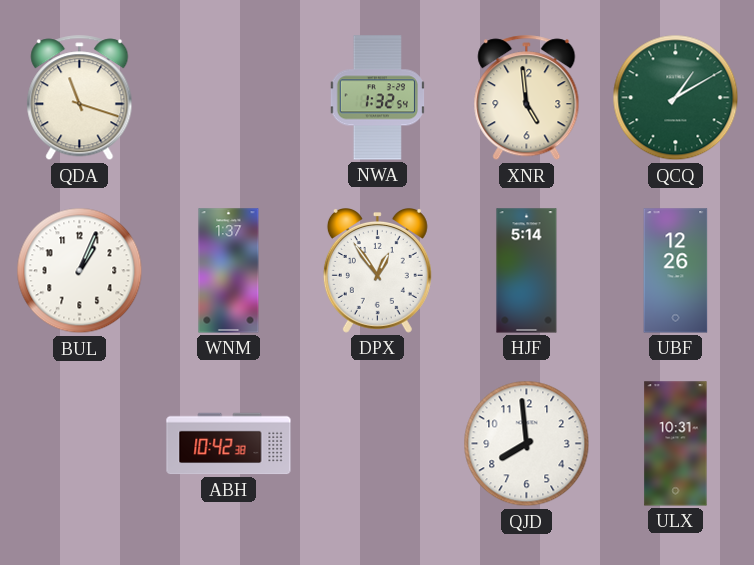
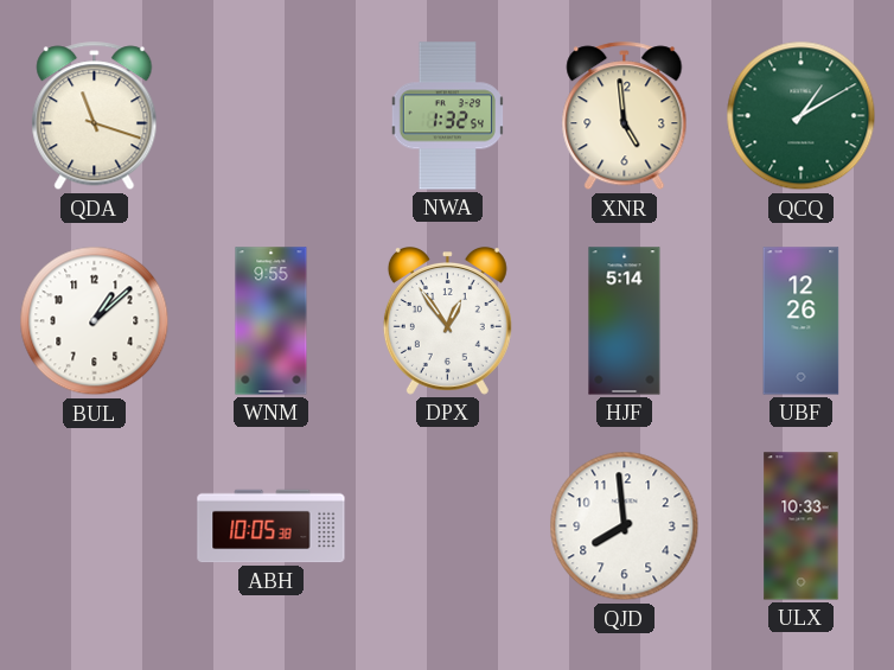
BUL: 1:04 -> 1:08 (95, 321)
WNM: 1:37 -> 9:55 (272, 321)
ABH: 10:42 -> 10:05 (272, 527)
ULX: 10:31 -> 10:33 (802, 527)
